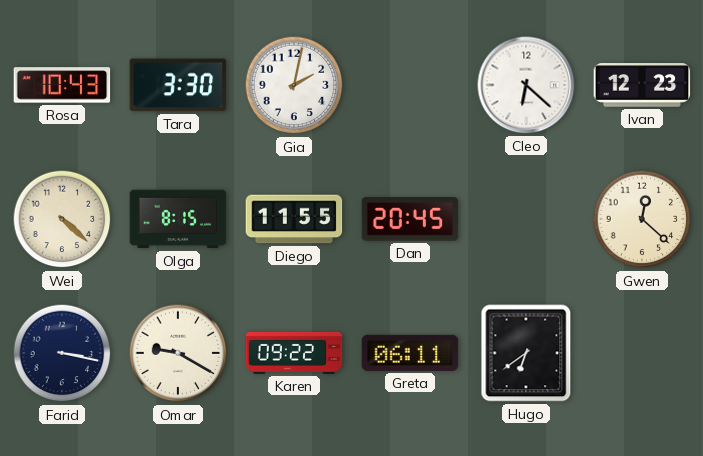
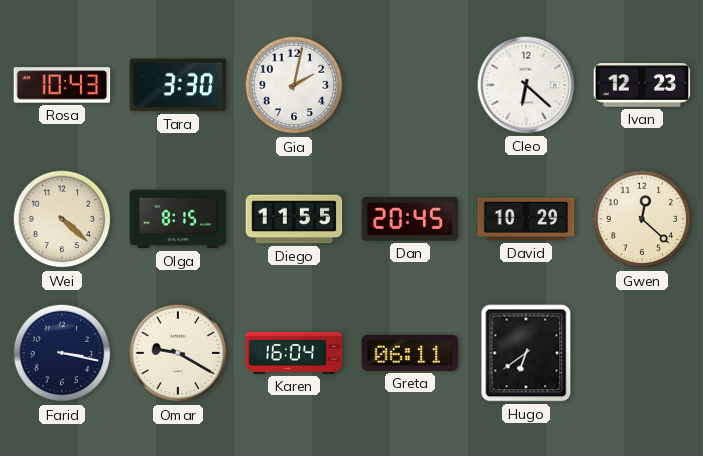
David: none -> 10:29 (526, 219)
Karen: 09:22 -> 16:04 (294, 353)
